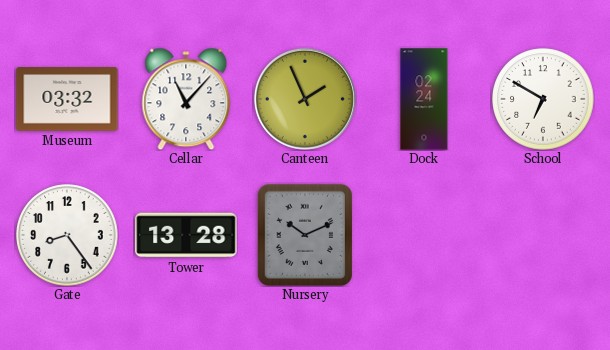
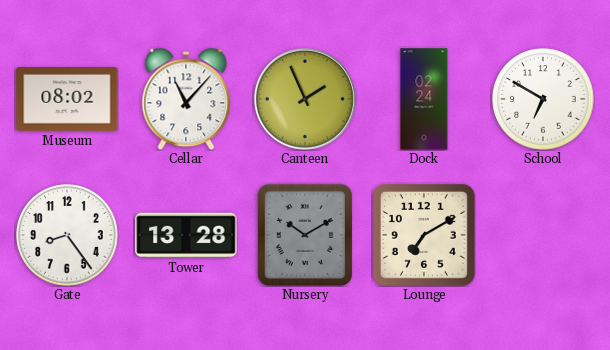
Museum: 03:32 -> 08:02 (67, 99)
Nursery: 10:11 -> 10:10 (305, 235)
Lounge: none -> 7:10 (424, 235)
